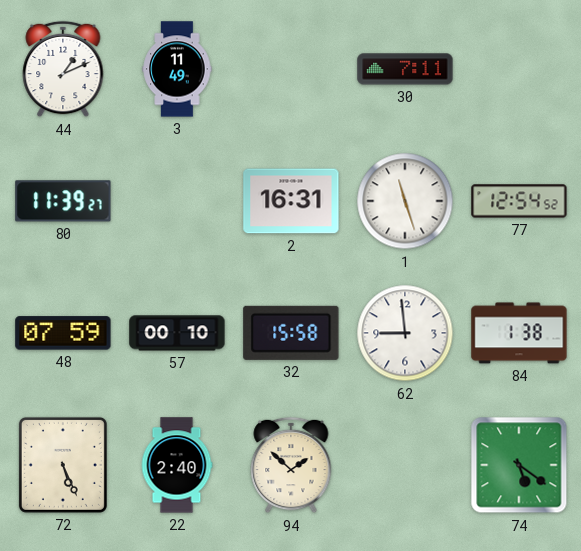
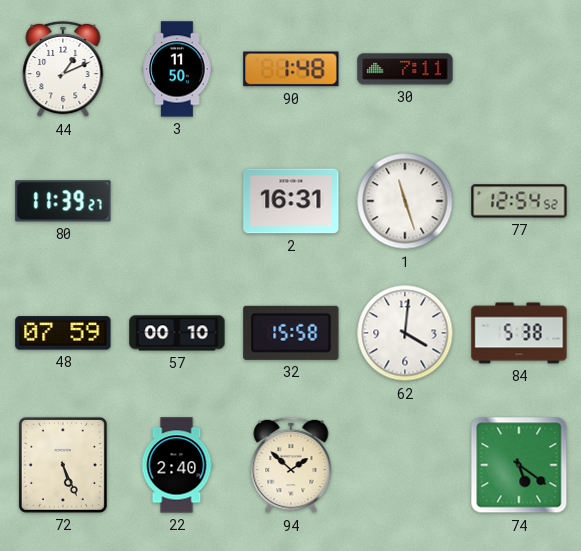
3: 11:49 -> 11:50 (177, 69)
90: none -> 1:48 (291, 69)
62: 8:59 -> 4:01 (405, 333)
84: 1:38 -> 5:38 (519, 333)
